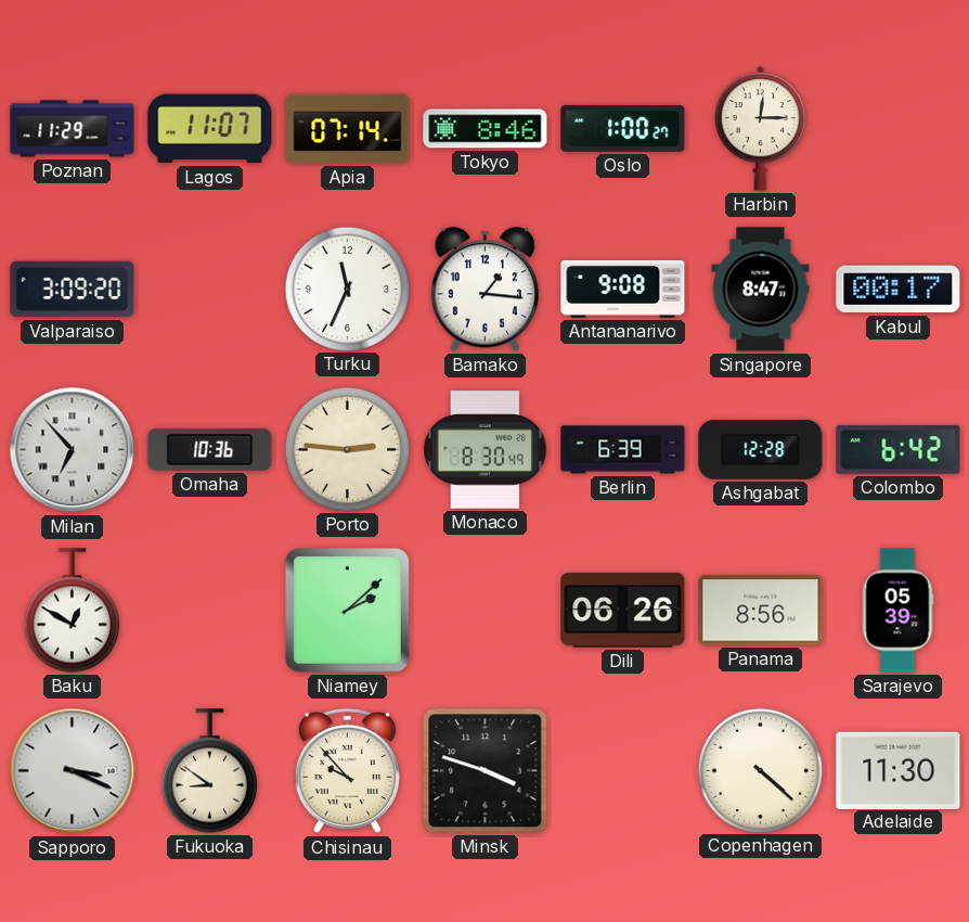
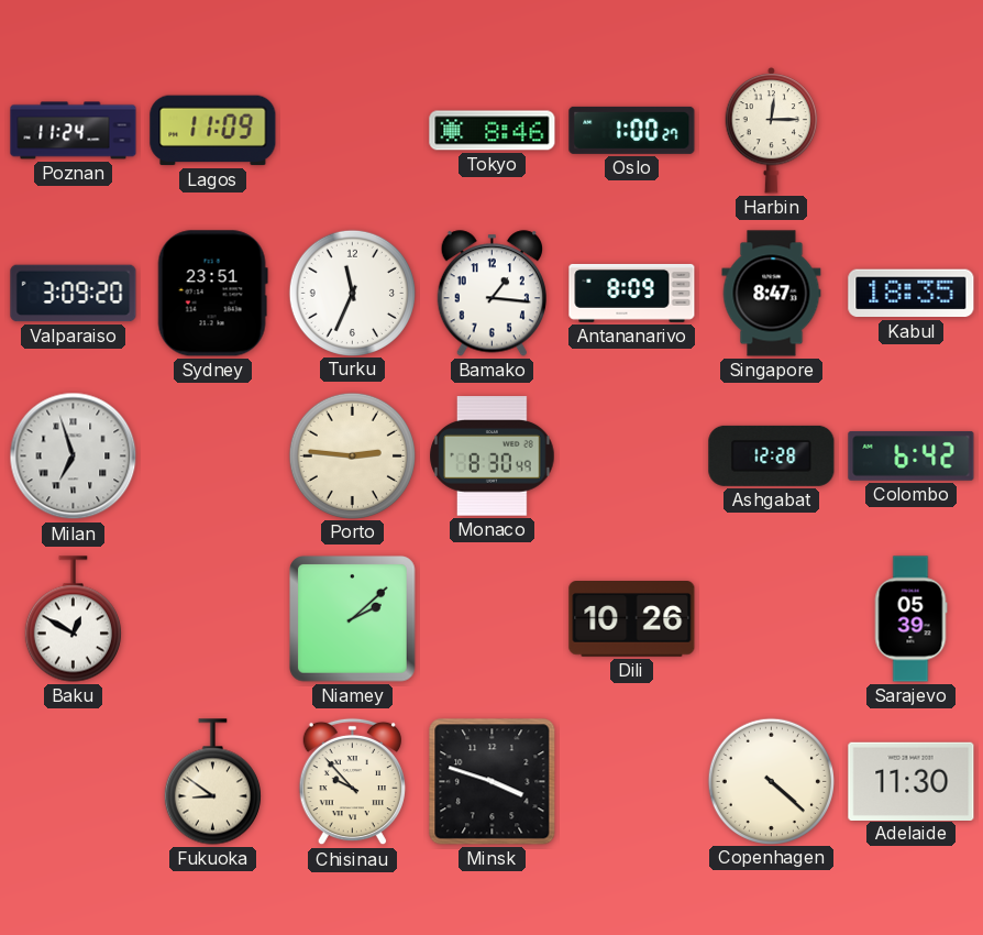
Poznan: 11:29 -> 11:24 (74, 131)
Lagos: 11:07 -> 11:09 (213, 131)
Apia: 07:14 -> none (348, 129)
Sydney: none -> 23:51 (212, 294)
Antananarivo: 9:08 -> 8:09 (632, 293)
Kabul: 00:17 -> 18:35 (912, 294)
Milan: 6:53 -> 6:57 (74, 457)
Omaha: 10:36 -> none (210, 449)
Berlin: 6:39 -> none (623, 450)
Dili: 06:26 -> 10:26 (632, 619)
Panama: 8:56 -> none (761, 611)
Sapporo: 3:19 -> none (73, 771)
